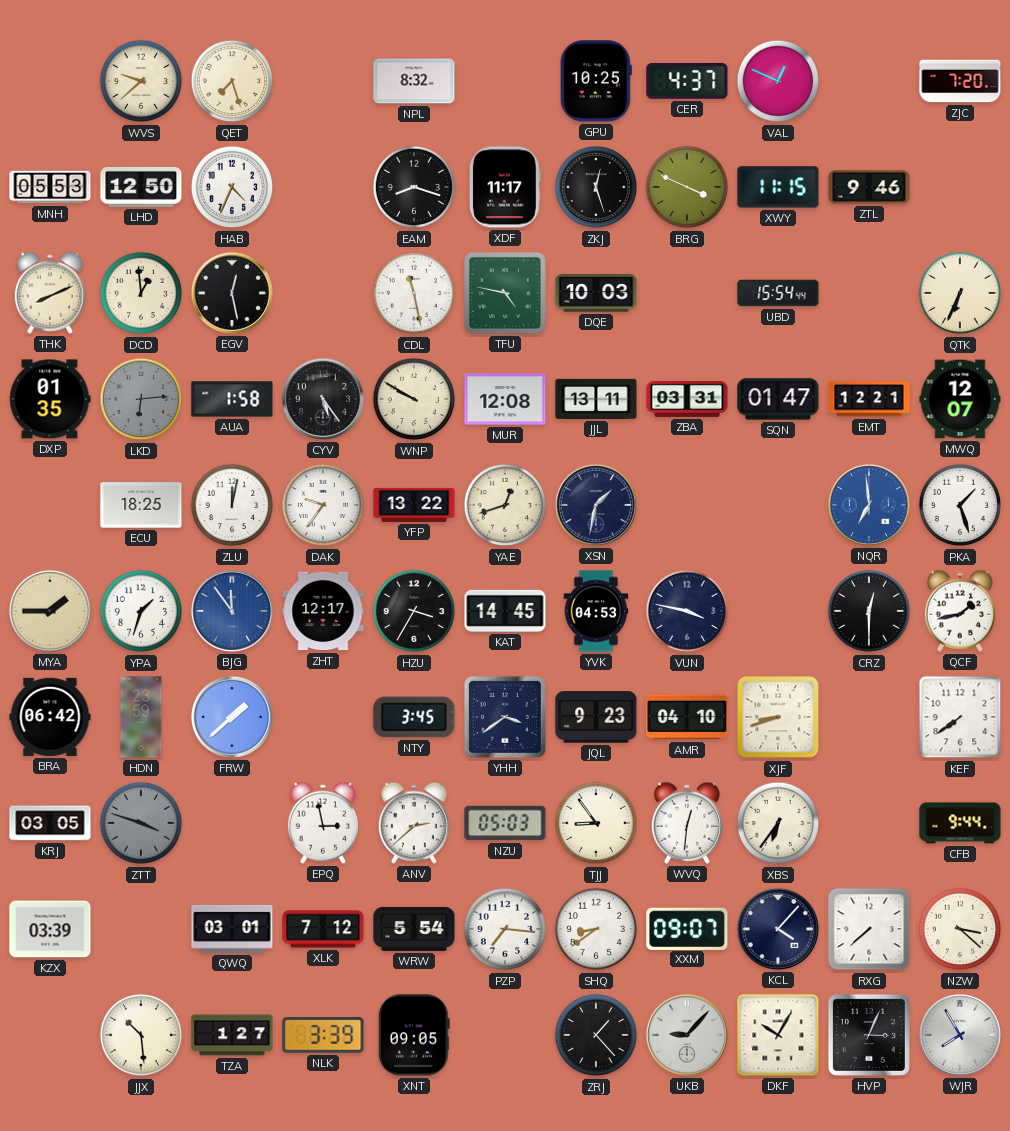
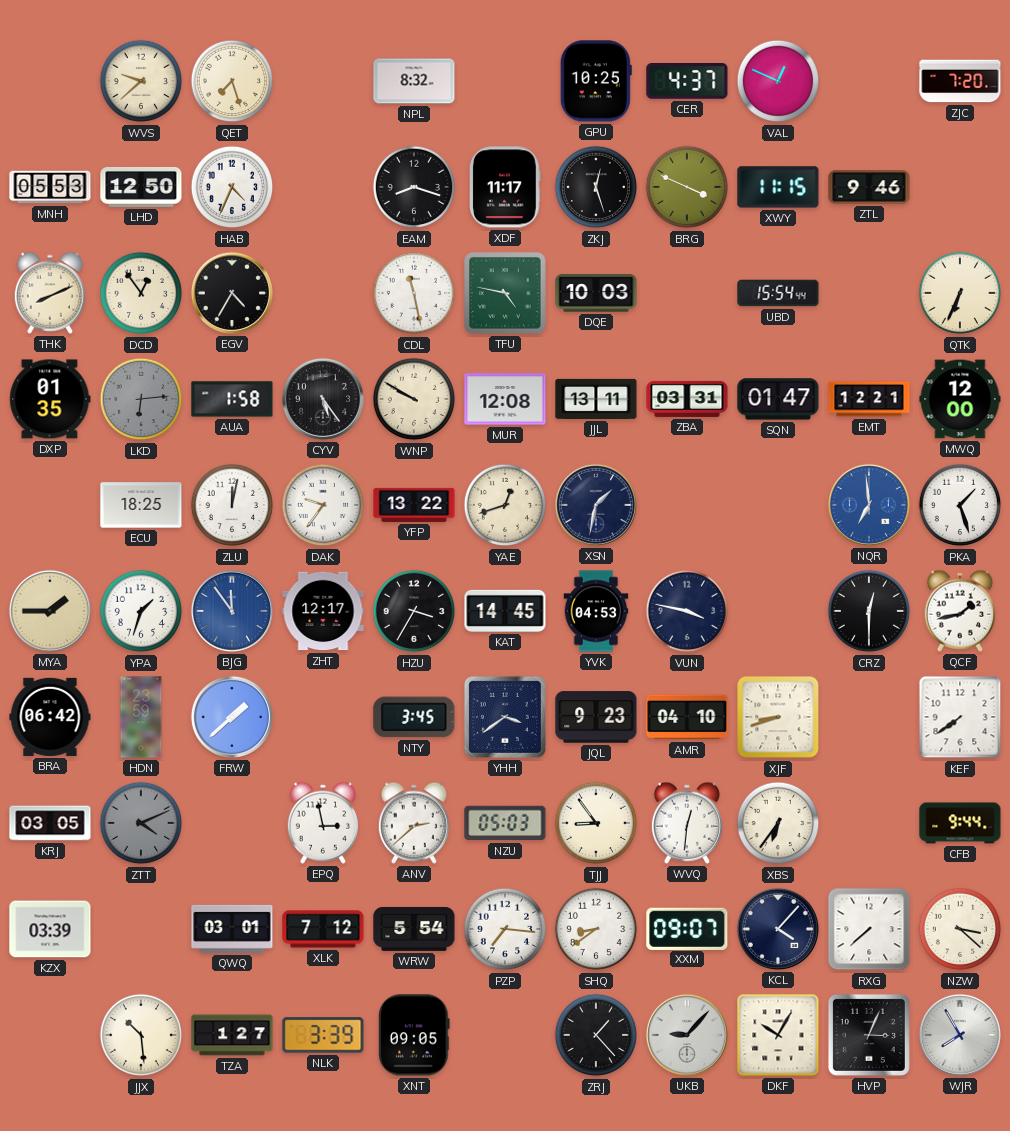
DCD: 12:59 -> 12:54 (141, 293)
EGV: 12:28 -> 4:35 (232, 293)
MWQ: 12:07 -> 12:00 (960, 399)
ZTT: 3:48 -> 4:11 (141, 823)
